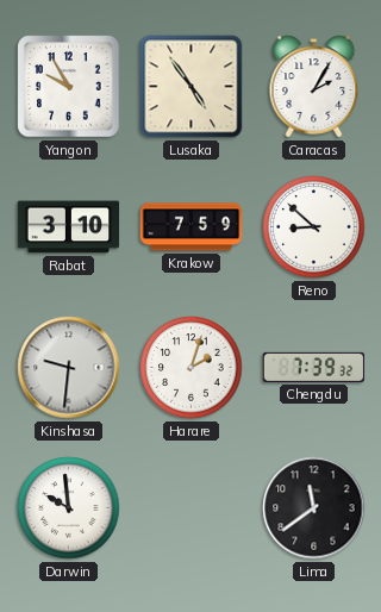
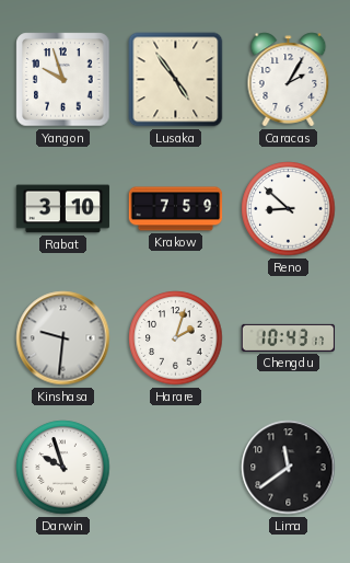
Yangon: 9:55 -> 9:57 (63, 80)
Chengdu: 7:39 -> 10:43 (289, 337)
Darwin: 9:59 -> 9:57 (63, 468)
